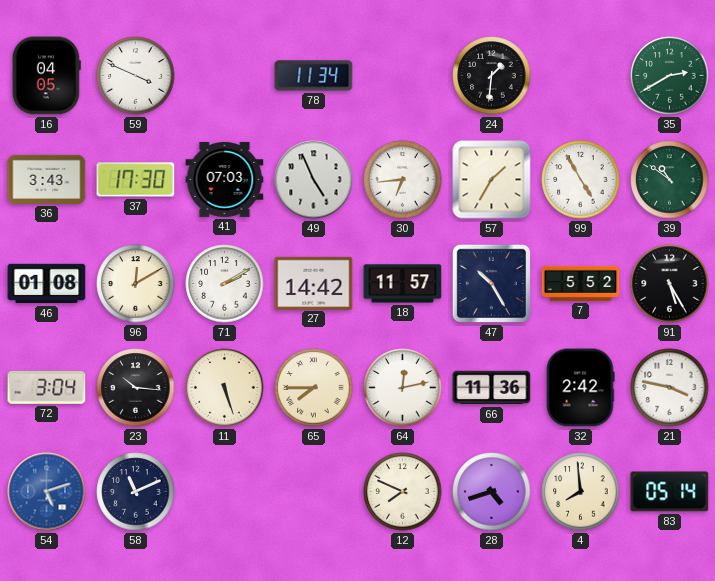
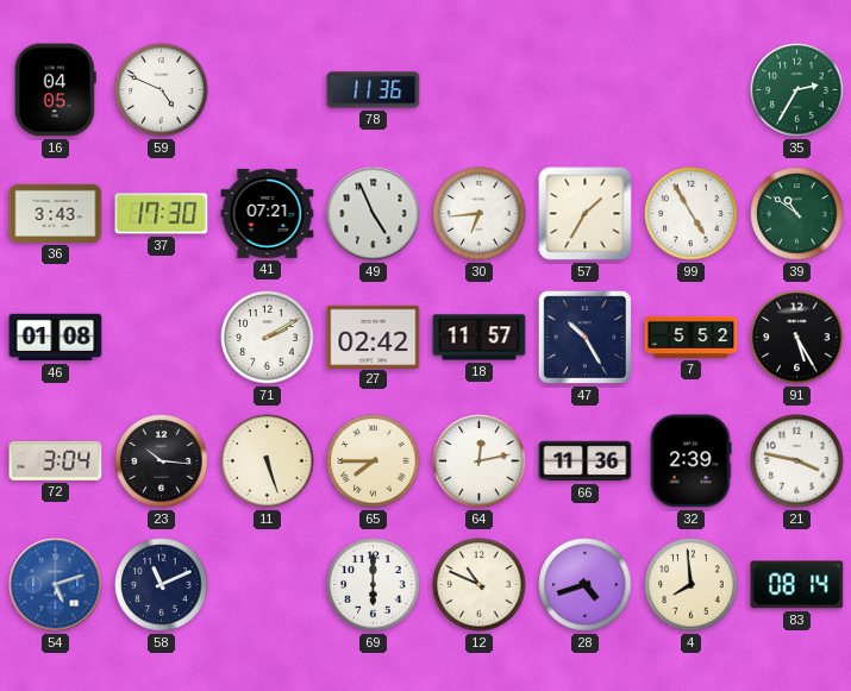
59: 3:49 -> 4:49 (162, 90)
78: 11:34 -> 11:36 (374, 90)
24: 1:31 -> none (492, 76)
35: 2:40 -> 2:35 (797, 90)
41: 07:03 -> 07:21 (268, 213)
96: 12:10 -> none (136, 284)
27: 14:42 -> 02:42 (374, 337)
32: 2:42 -> 2:39 (690, 461)
69: none -> 6:00 (374, 585)
12: 7:49 -> 10:49 (480, 585)
83: 05:14 -> 08:14 (797, 585)
